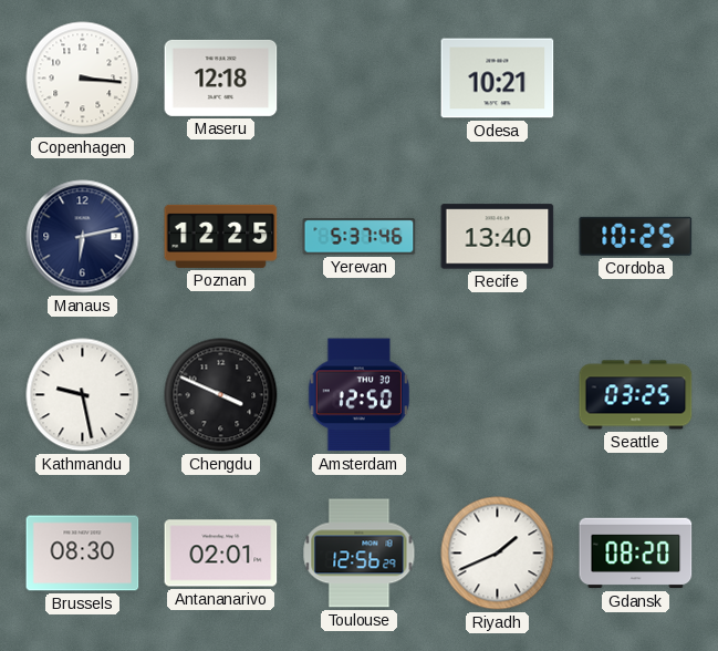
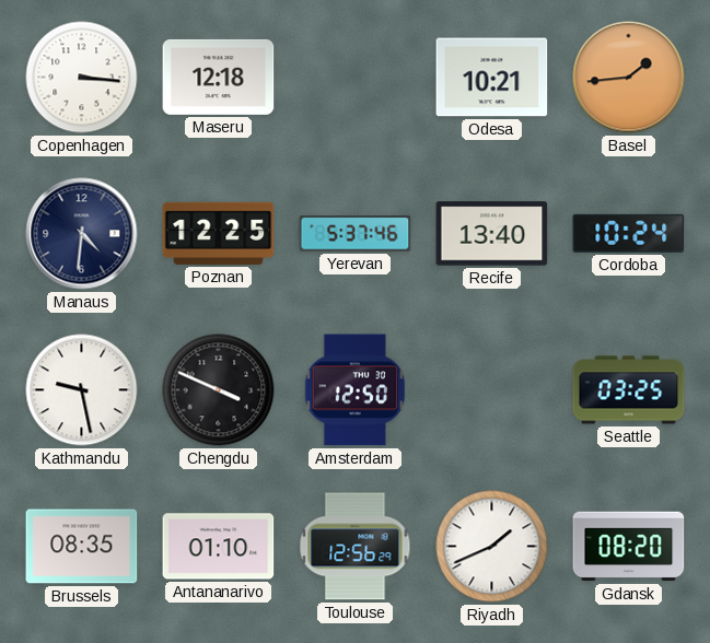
Basel: none -> 1:44 (629, 78)
Manaus: 6:13 -> 4:31 (82, 234)
Cordoba: 10:25 -> 10:24 (629, 233)
Brussels: 08:30 -> 08:35 (82, 547)
Antananarivo: 02:01 -> 01:10 (219, 547)
